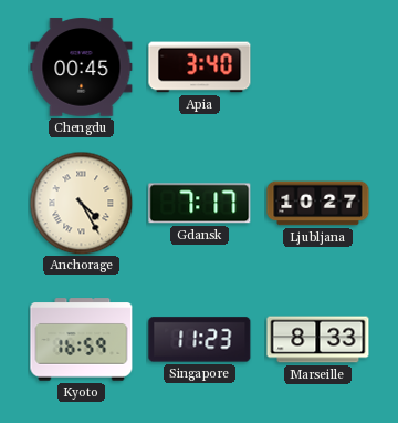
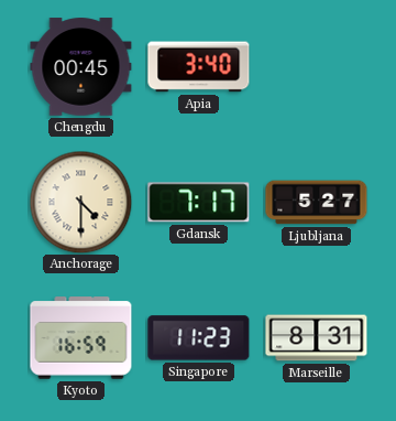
Anchorage: 4:25 -> 4:30 (80, 202)
Ljubljana: 10:27 -> 5:27 (317, 203)
Marseille: 8:33 -> 8:31 (317, 338)
